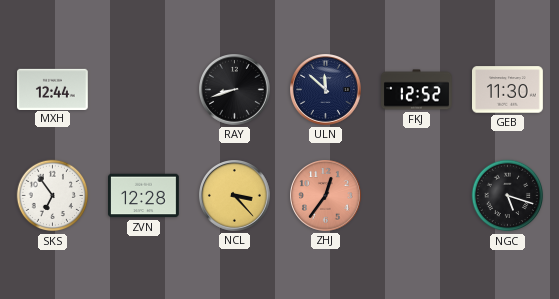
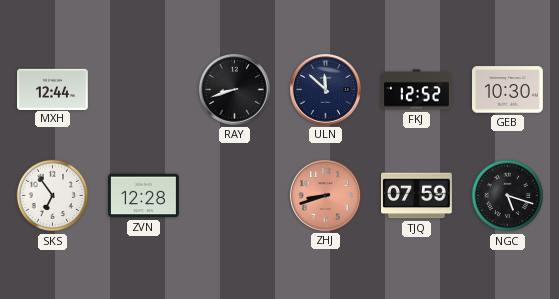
GEB: 11:30 -> 10:30 (508, 90)
NCL: 3:23 -> none (235, 196)
ZHJ: 12:36 -> 8:42 (326, 196)
TJQ: none -> 07:59 (417, 196)
